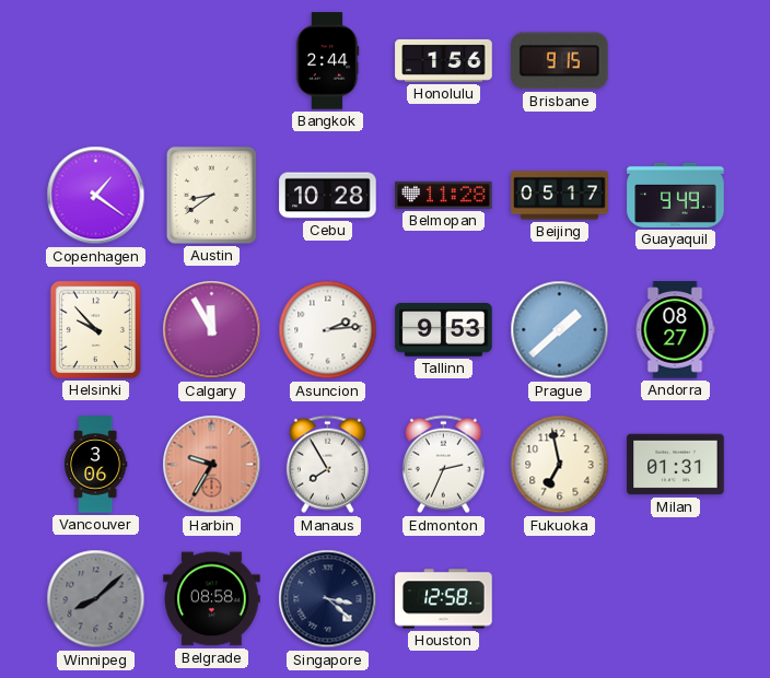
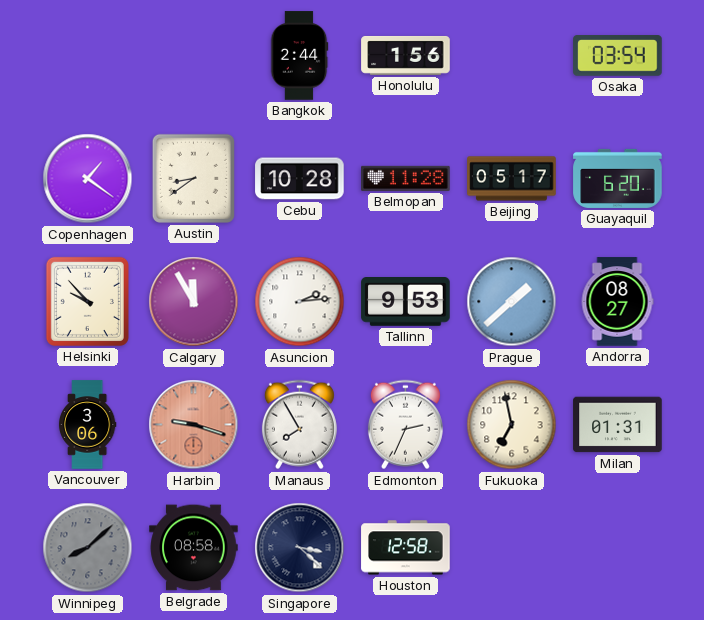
Brisbane: 9:15 -> none (560, 61)
Osaka: none -> 03:54 (618, 56)
Guayaquil: 9:49 -> 6:20 (618, 178)
Harbin: 9:35 -> 9:18 (194, 425)
